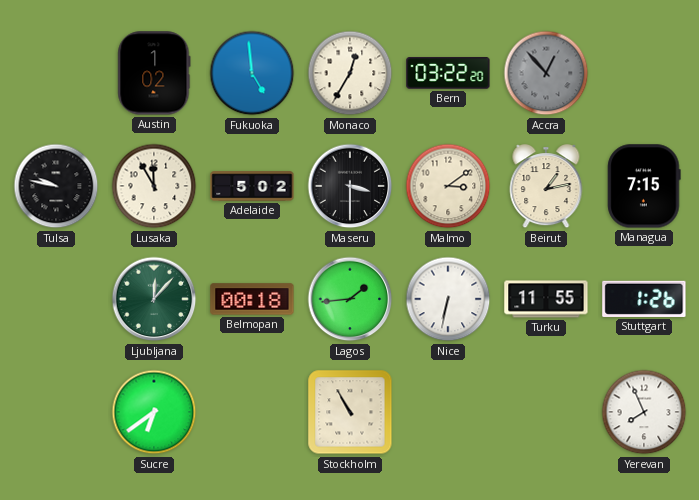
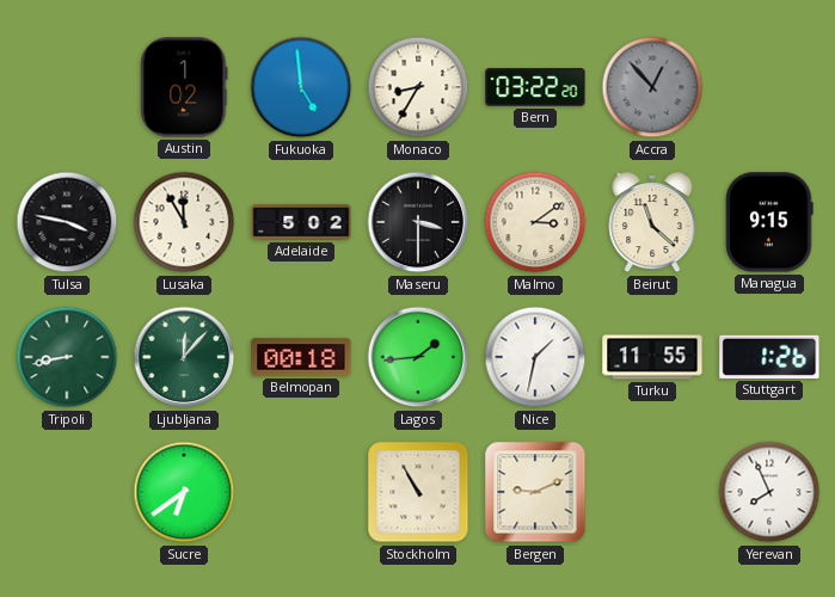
Monaco: 12:35 -> 8:35 (418, 87)
Tulsa: 9:47 -> 3:47 (67, 222)
Beirut: 1:13 -> 11:22 (652, 223)
Managua: 7:15 -> 9:15 (769, 222)
Tripoli: none -> 8:43 (67, 357)
Nice: 6:32 -> 1:32 (535, 357)
Bergen: none -> 9:11 (535, 492)
